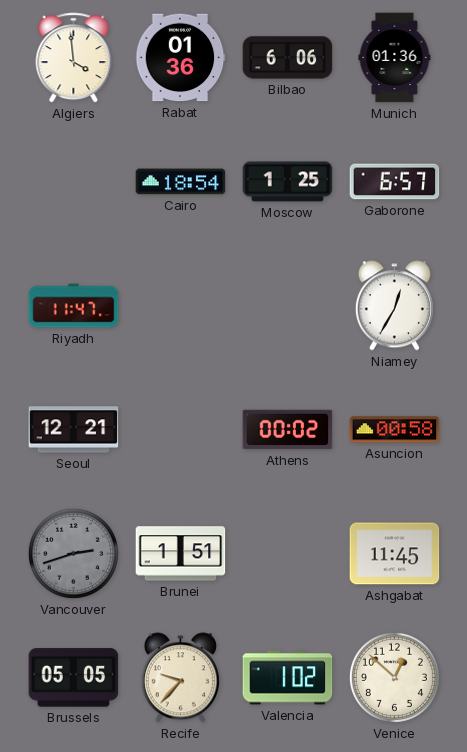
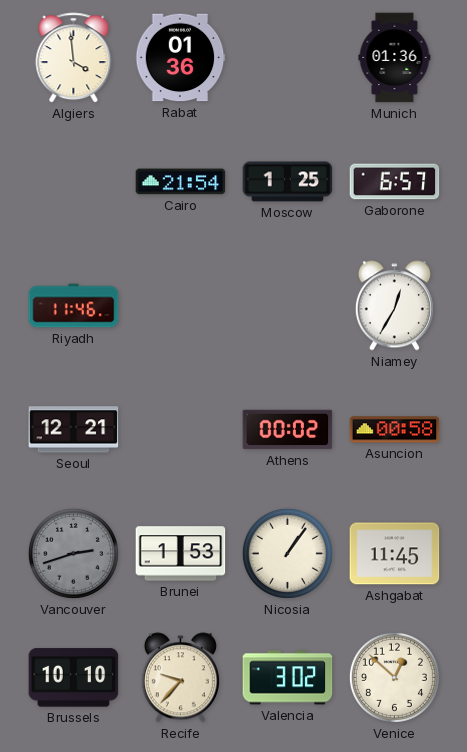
Bilbao: 6:06 -> none (288, 58)
Cairo: 18:54 -> 21:54 (181, 182)
Riyadh: 11:47 -> 11:46 (74, 306)
Brunei: 1:51 -> 1:53 (181, 554)
Nicosia: none -> 1:06 (287, 553)
Brussels: 05:05 -> 10:10 (74, 678)
Valencia: 1:02 -> 3:02 (288, 678)
